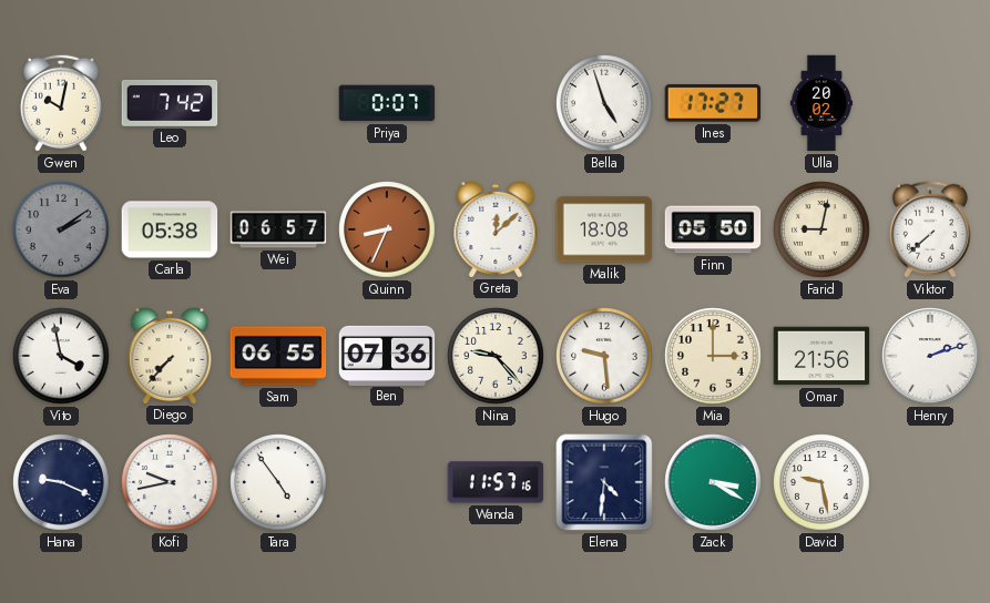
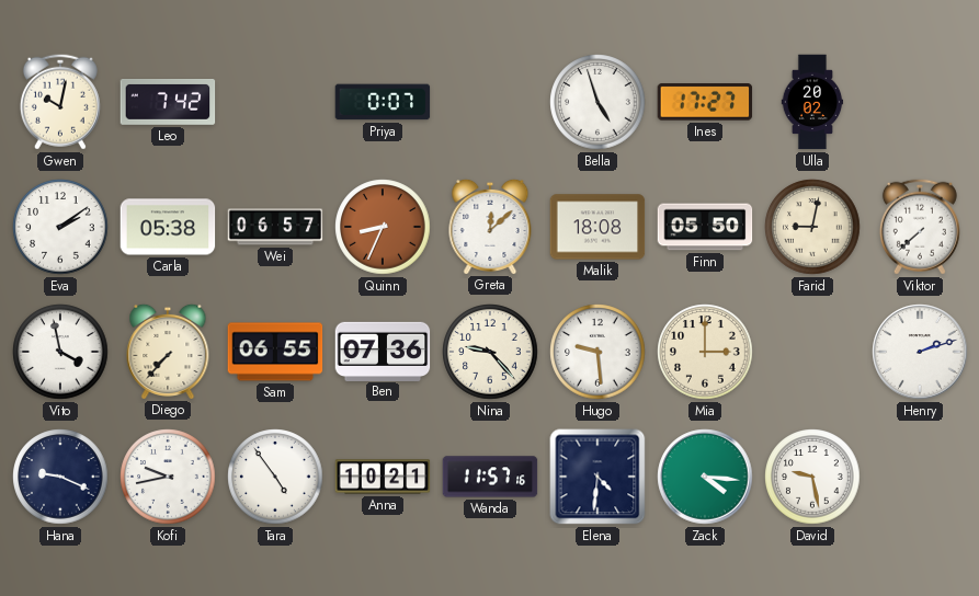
Eva dial: grey -> white (60, 227)
Omar: 21:56 -> none (821, 356)
Anna: none -> 10:21 (383, 477)
Zack: 3:20 -> 4:16 (705, 477)
